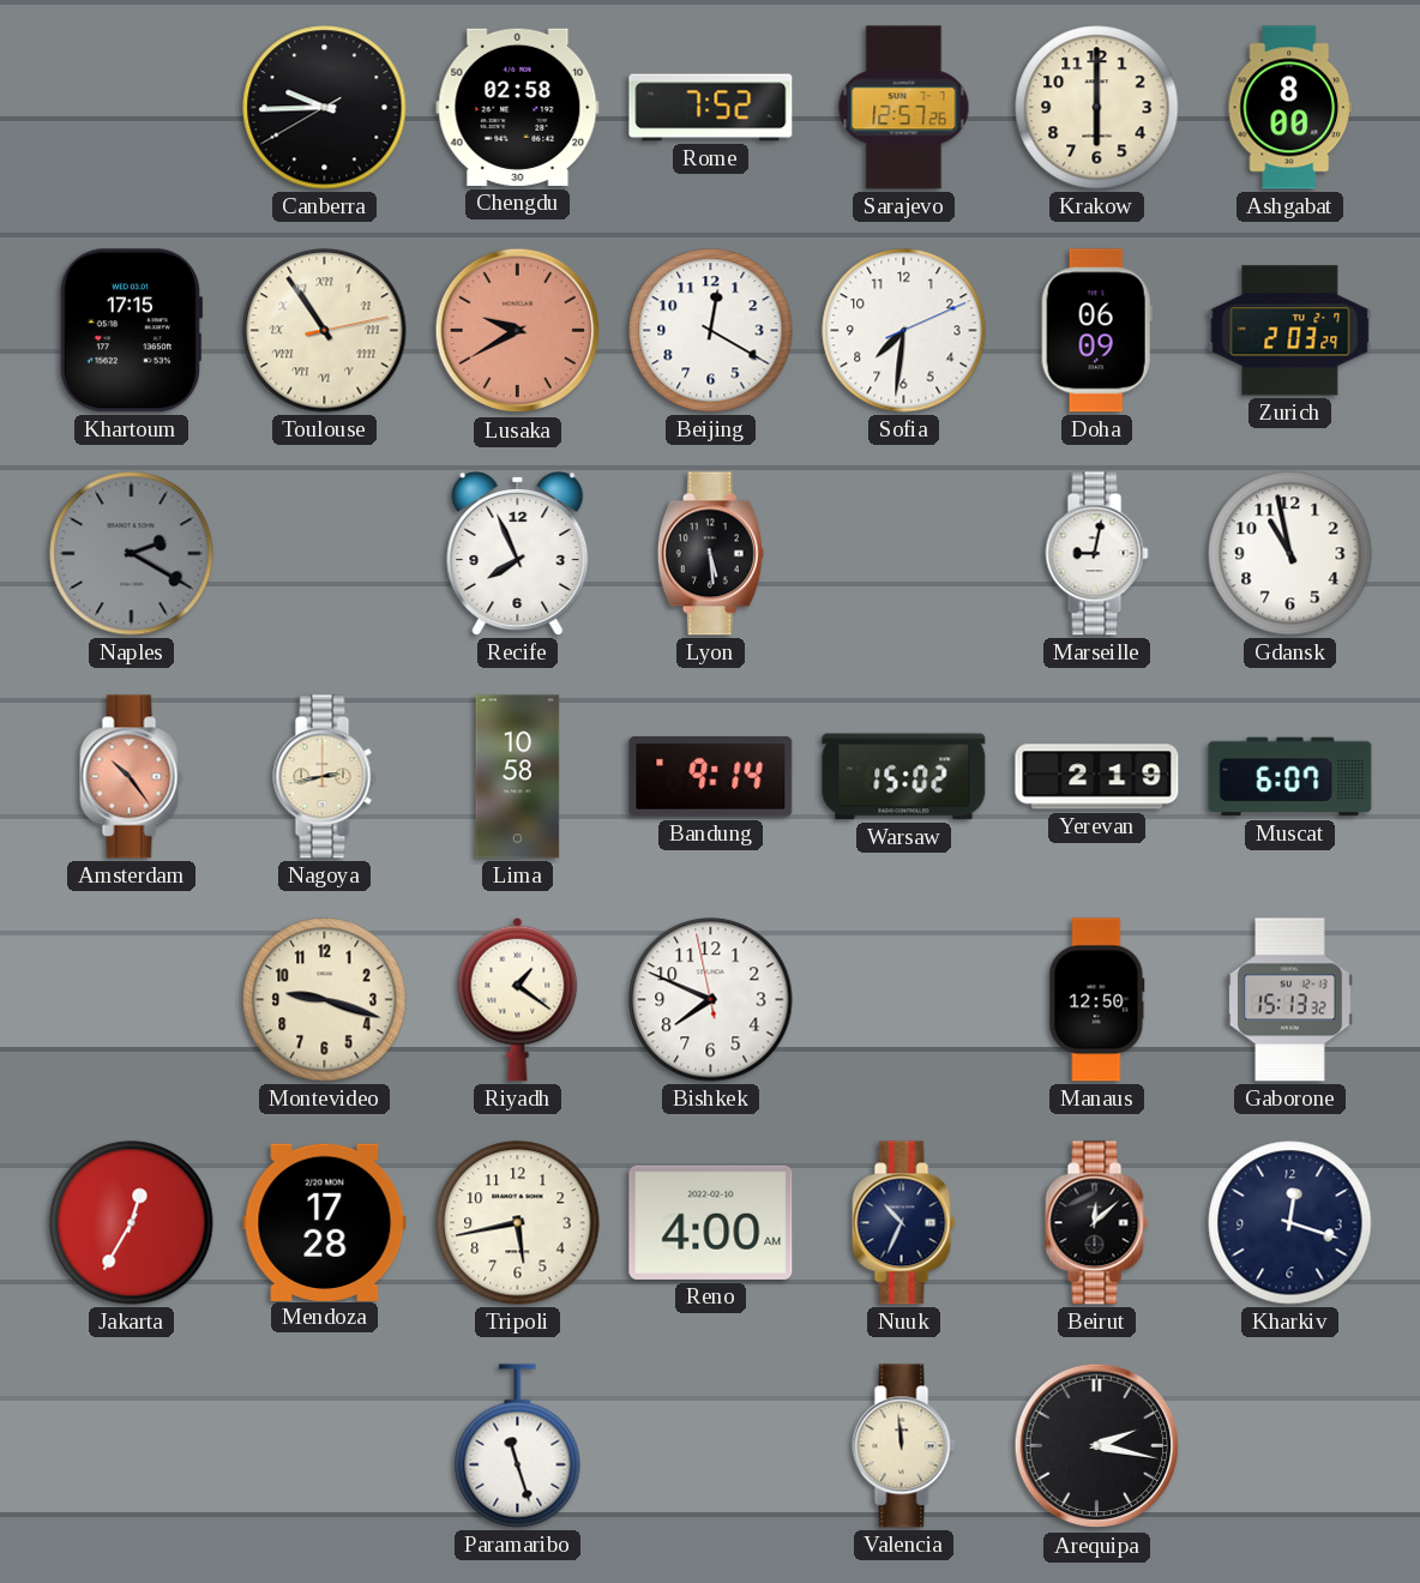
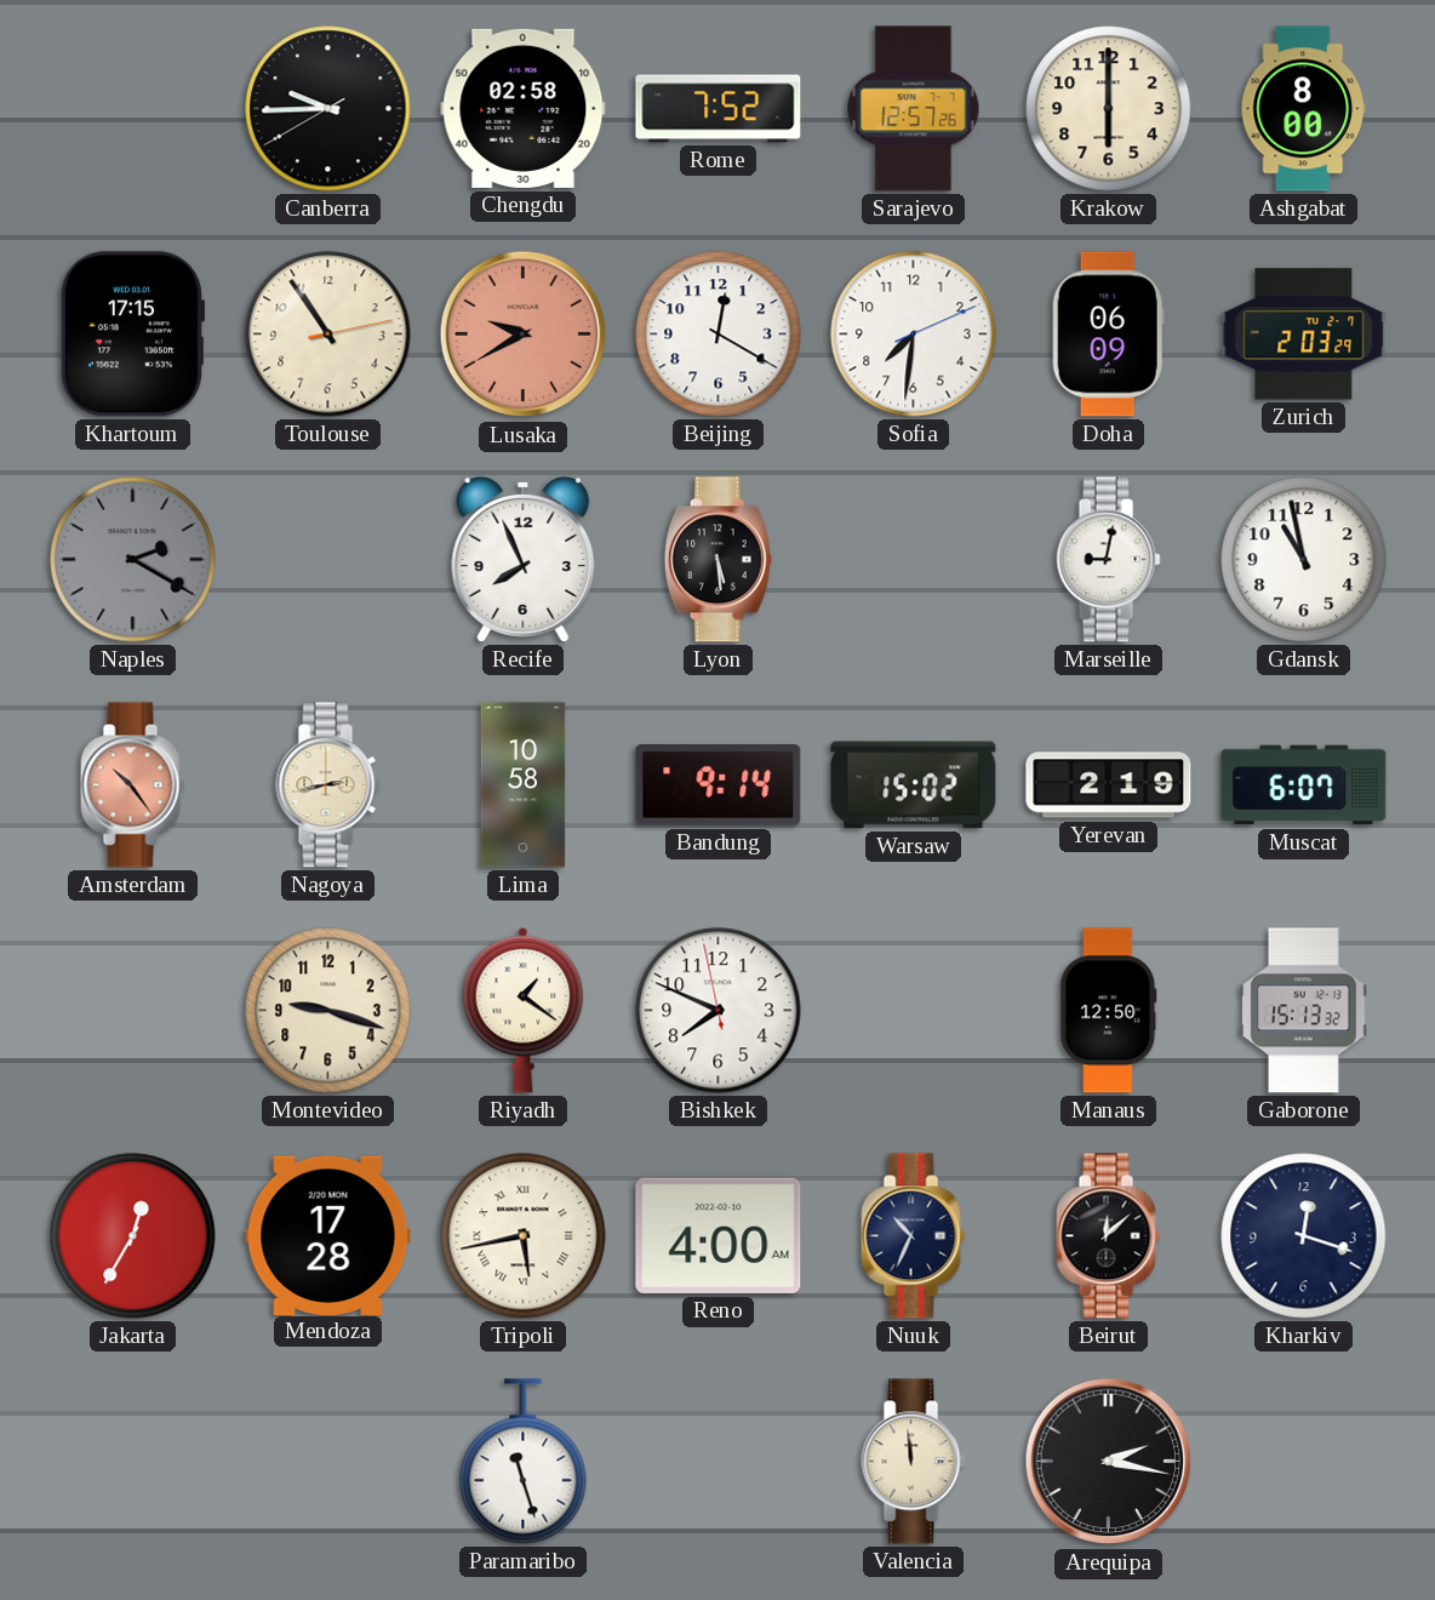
Toulouse numerals: Roman -> Arabic (328, 335)
Tripoli numerals: Arabic -> Roman (524, 1236)
